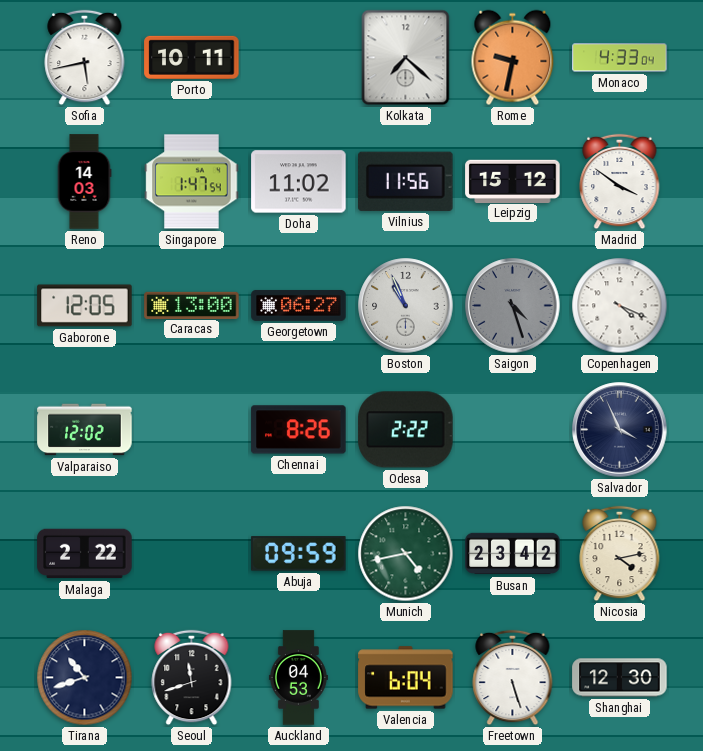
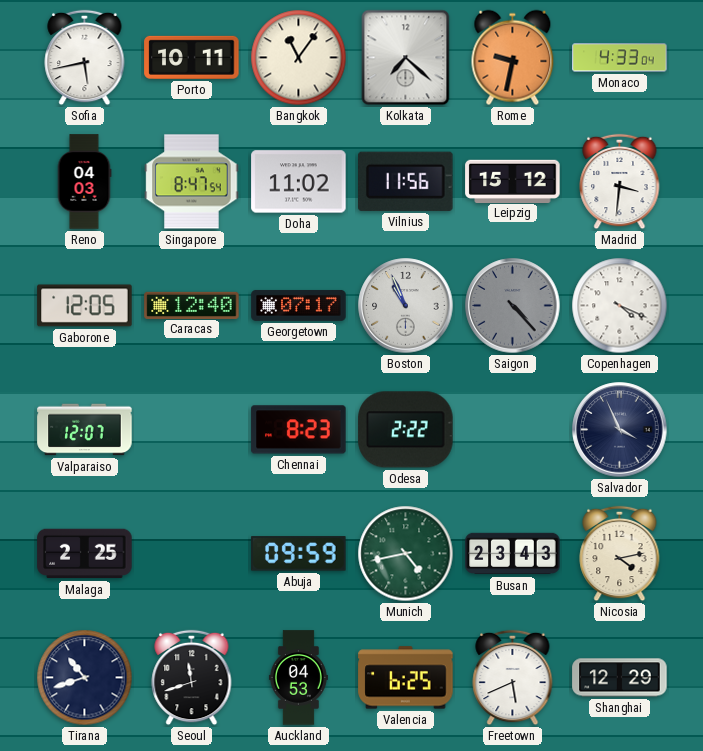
Bangkok: none -> 11:06 (299, 58)
Reno: 14:03 -> 04:03 (84, 182)
Singapore: 1:47 -> 8:47 (192, 182)
Madrid: 3:51 -> 3:31 (620, 182)
Caracas: 13:00 -> 12:40 (192, 305)
Georgetown: 06:27 -> 07:17 (299, 305)
Saigon: 4:27 -> 4:23 (513, 306)
Valparaiso: 12:02 -> 12:07 (85, 430)
Chennai: 8:26 -> 8:23 (299, 430)
Malaga: 2:22 -> 2:25 (85, 554)
Busan: 23:42 -> 23:43 (513, 554)
Valencia: 6:04 -> 6:25 (406, 678)
Freetown: 5:27 -> 5:41 (513, 678)
Shanghai: 12:30 -> 12:29 (620, 678)
